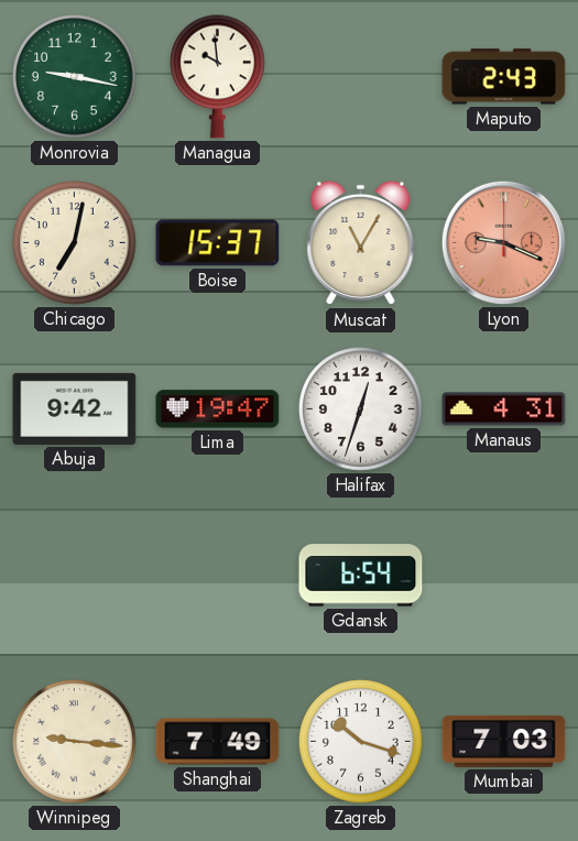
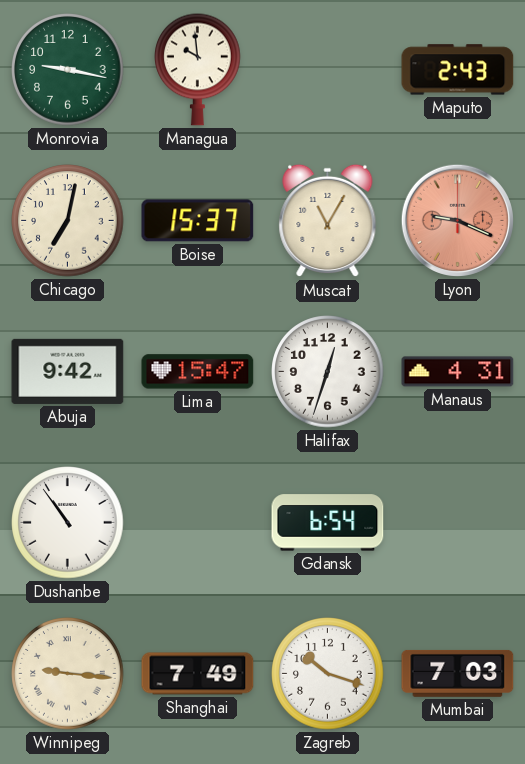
Lima: 19:47 -> 15:47 (198, 372)
Dushanbe: none -> 10:54 (68, 523)
